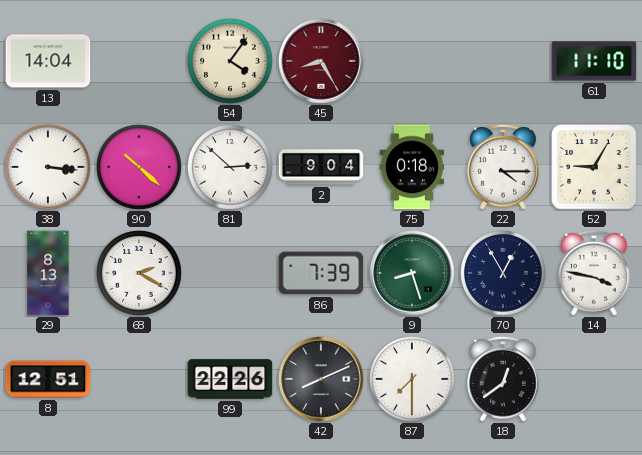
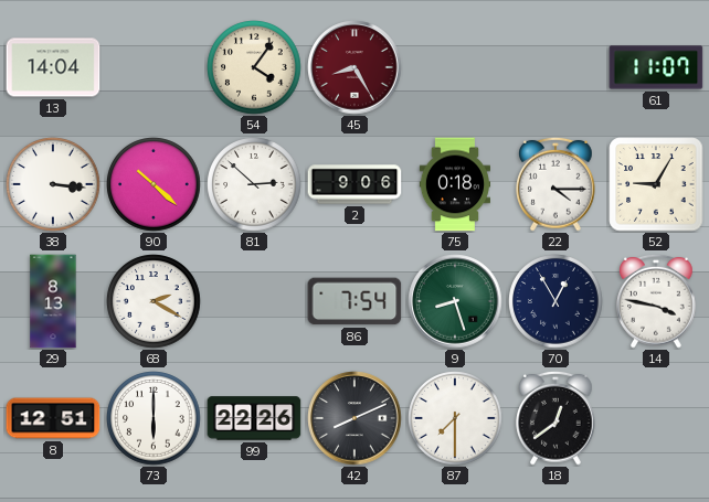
61: 11:10 -> 11:07 (656, 67)
2: 9:04 -> 9:06 (354, 184)
86: 7:39 -> 7:54 (354, 301)
73: none -> 6:00 (154, 418)
